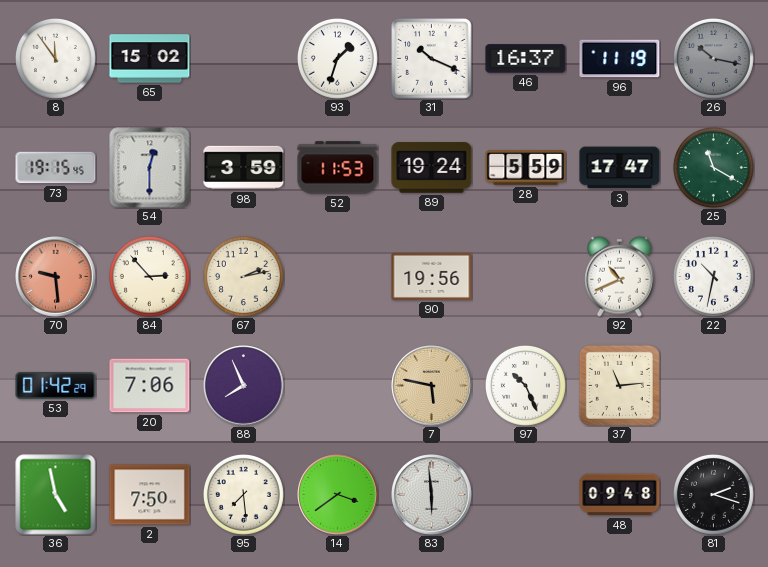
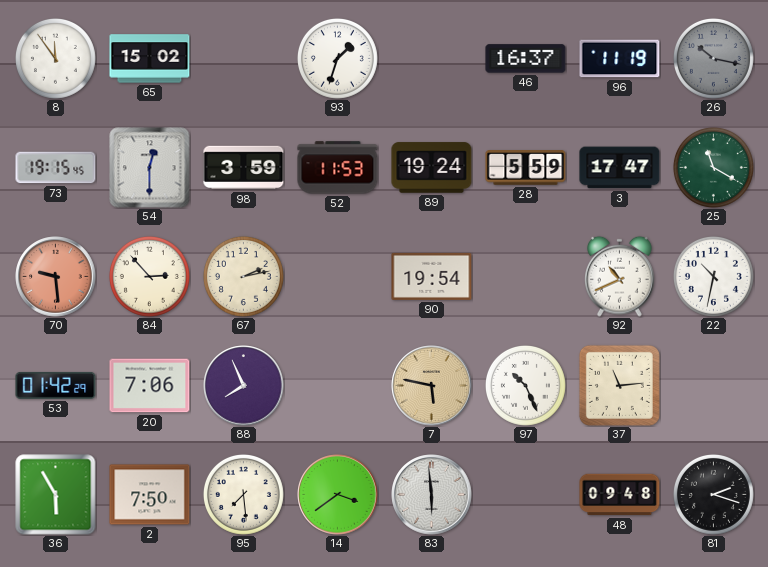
31: 10:19 -> none (432, 59)
90: 19:56 -> 19:54 (432, 276)
36: 4:58 -> 5:55 (56, 495)
